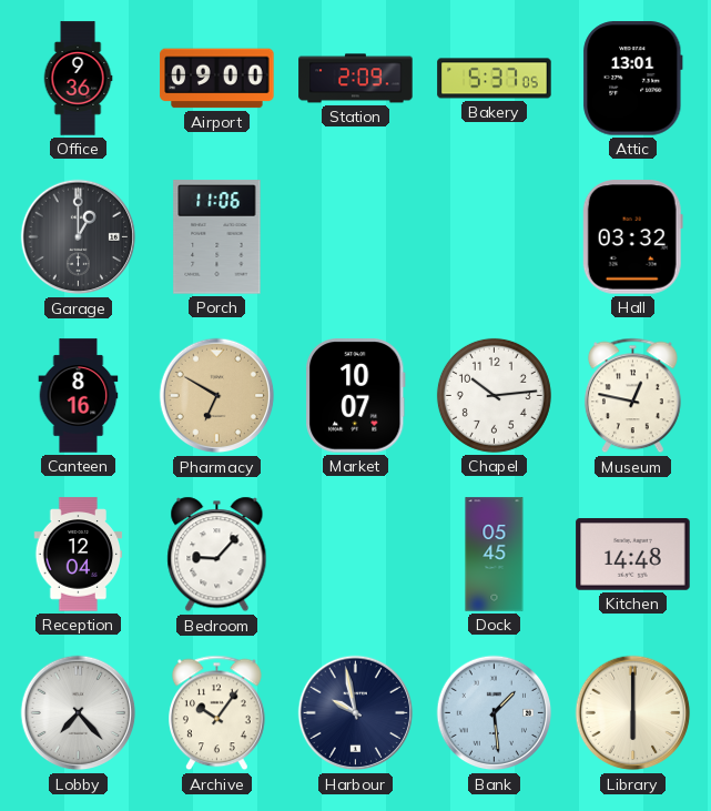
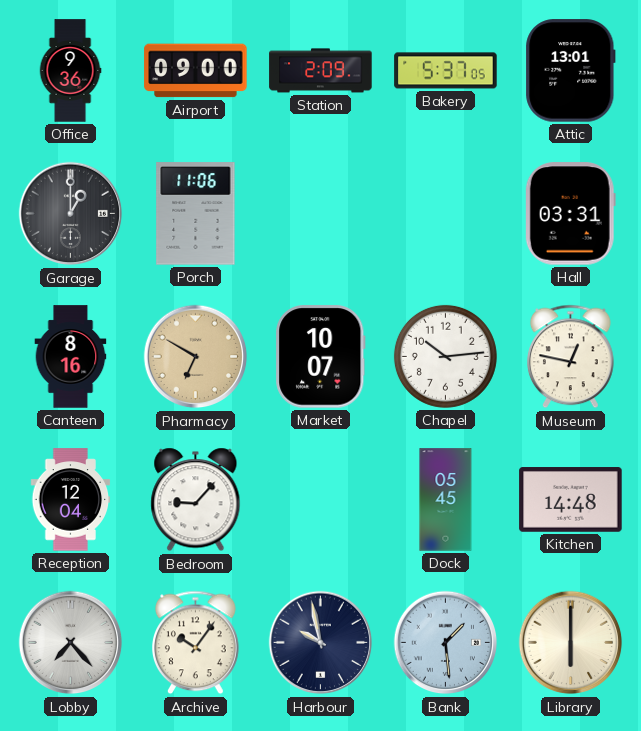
Hall: 03:32 -> 03:31 (570, 214)
